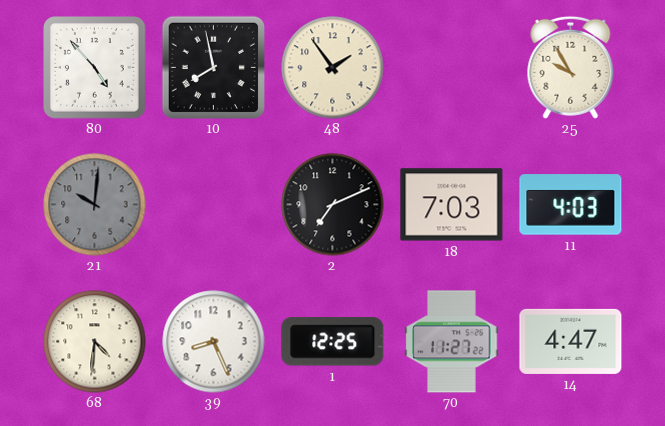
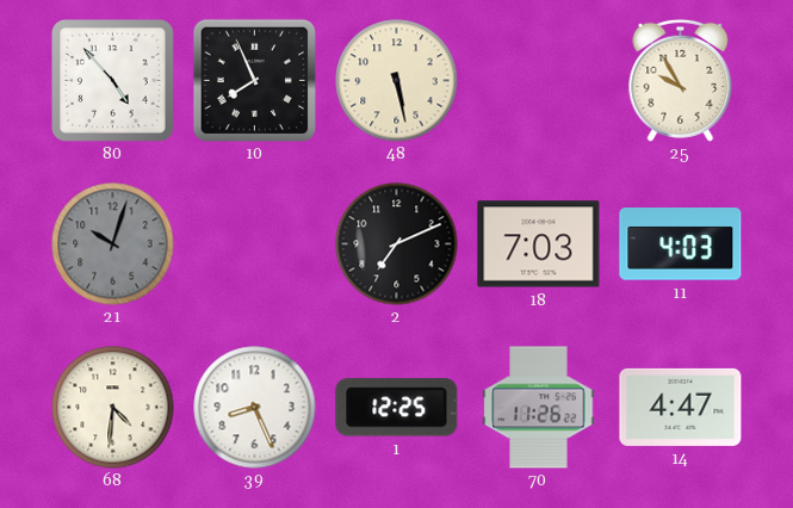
10: 7:58 -> 7:56 (254, 80)
48: 1:54 -> 5:28 (397, 81)
21: 10:01 -> 10:03 (113, 244)
70: 11:27 -> 11:26 (539, 408)
